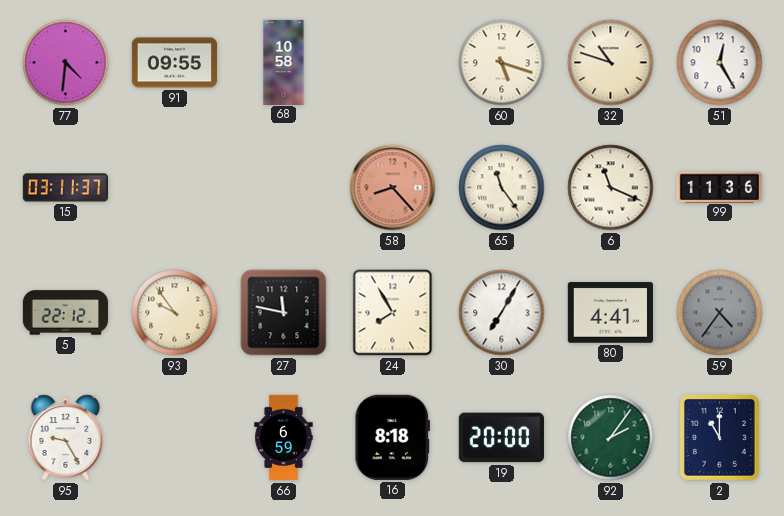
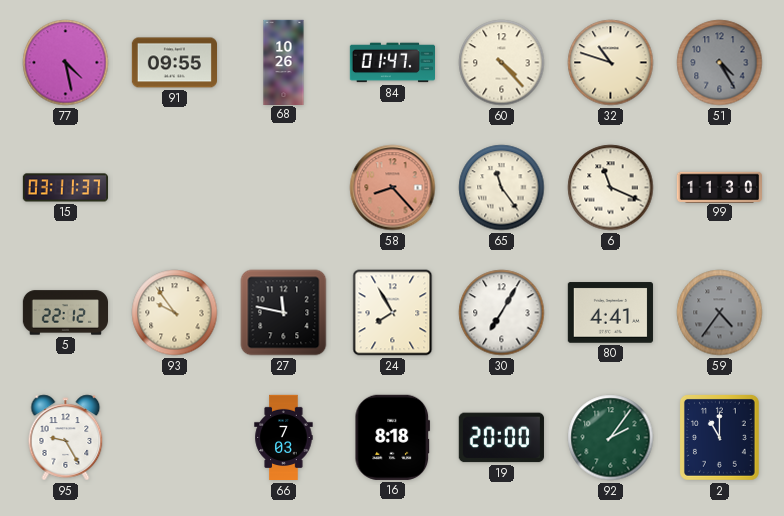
77: 4:31 -> 4:28 (66, 63)
68: 10:58 -> 10:26 (284, 62)
84: none -> 01:47 (392, 63)
60: 5:18 -> 4:23 (502, 63)
51: 12:25 -> 4:25 (720, 63)
51 dial: white -> grey (720, 63)
99: 11:36 -> 11:30 (719, 187)
66: 6:59 -> 7:03 (284, 438)
